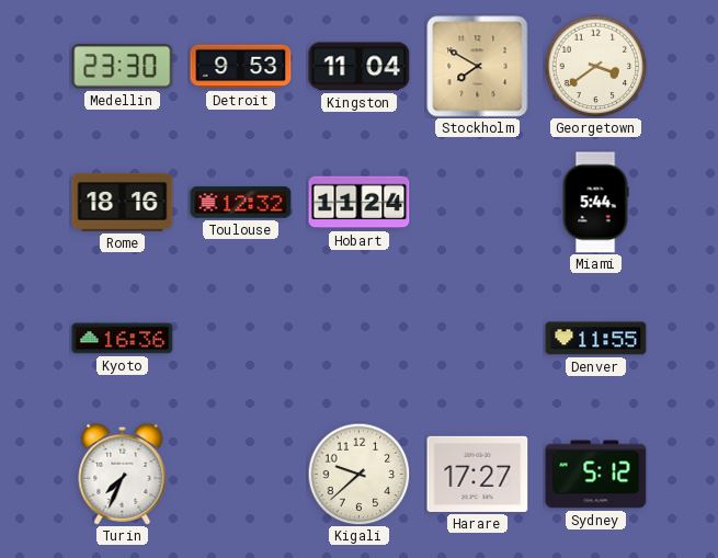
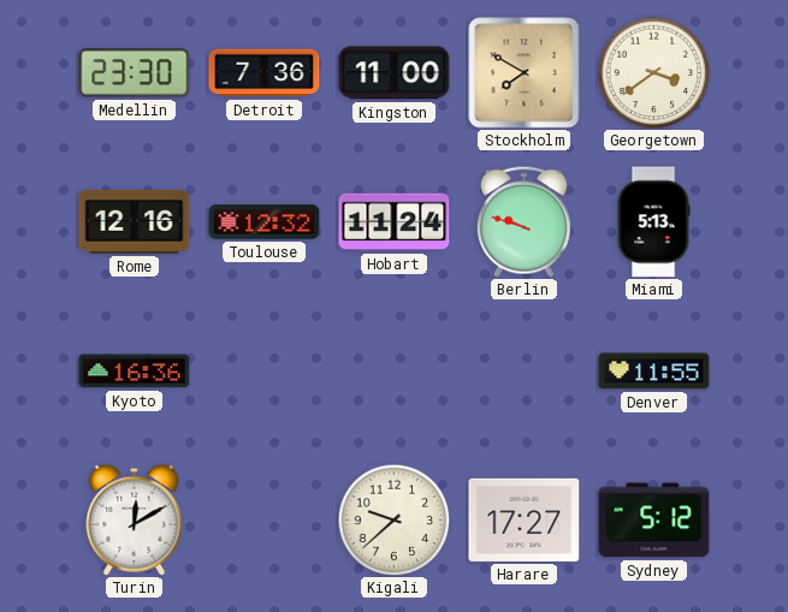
Detroit: 9:53 -> 7:36 (265, 73)
Kingston: 11:04 -> 11:00 (395, 73)
Rome: 18:16 -> 12:16 (135, 221)
Berlin: none -> 9:48 (523, 221)
Miami: 5:44 -> 5:13 (653, 222)
Turin: 7:34 -> 12:10 (135, 519)
